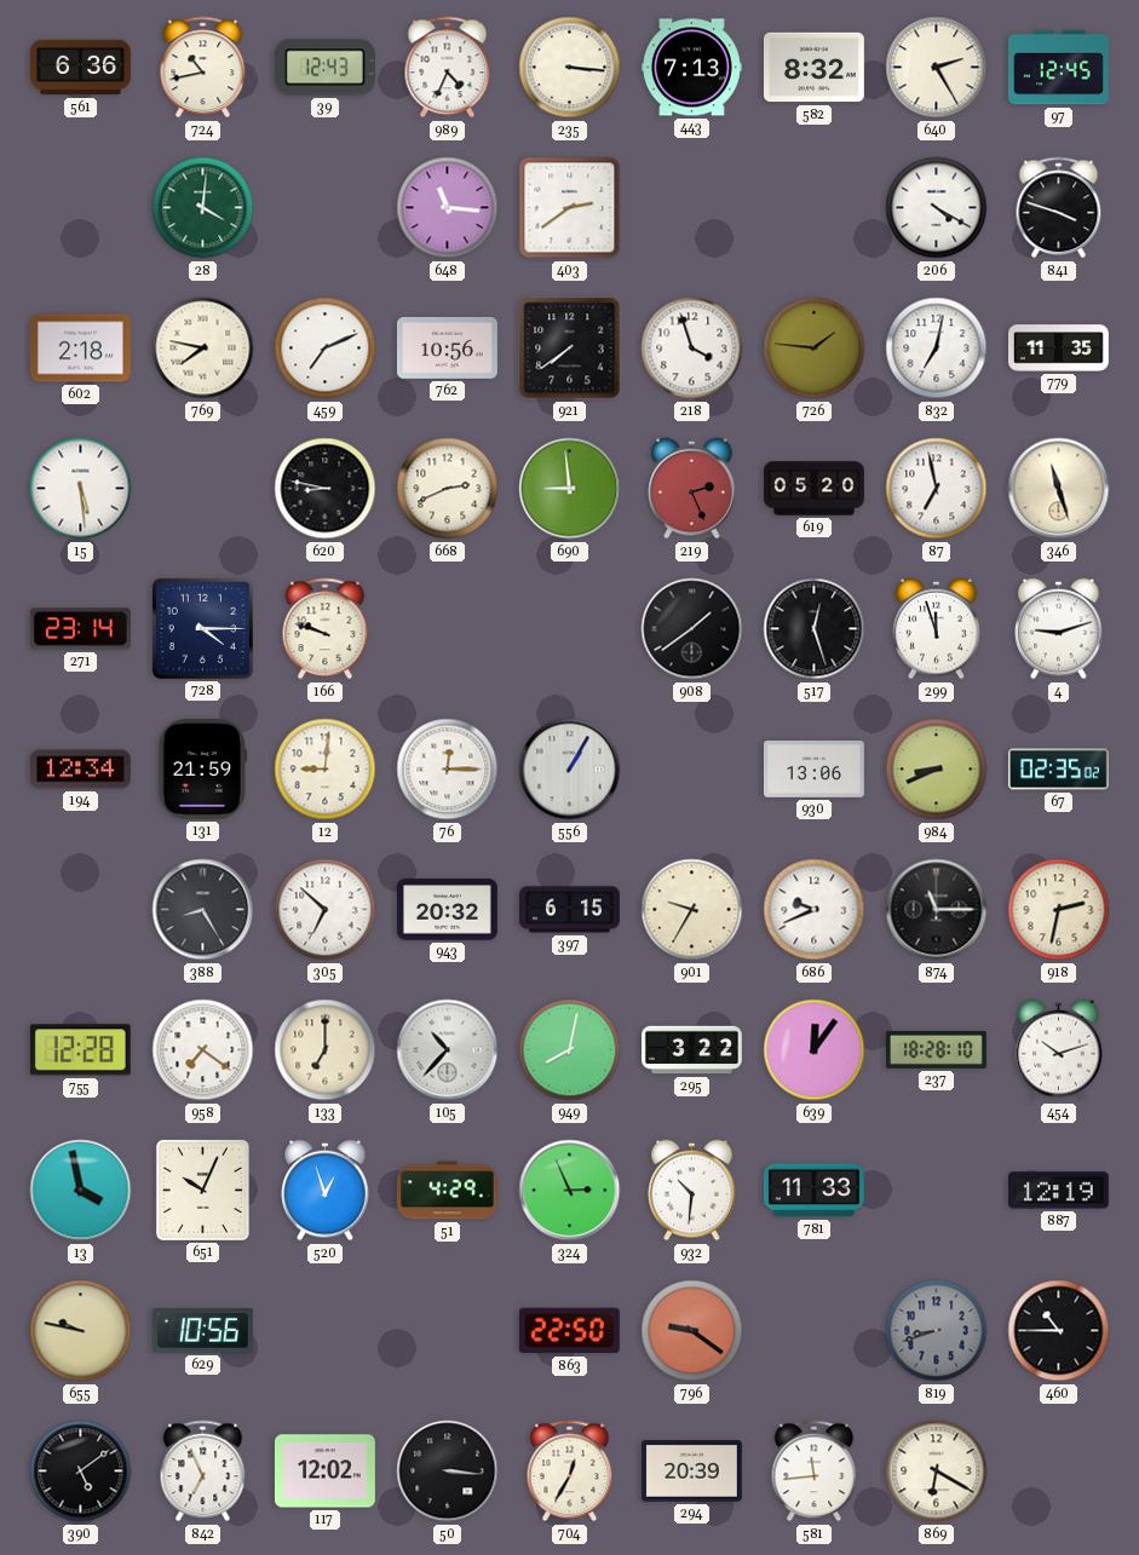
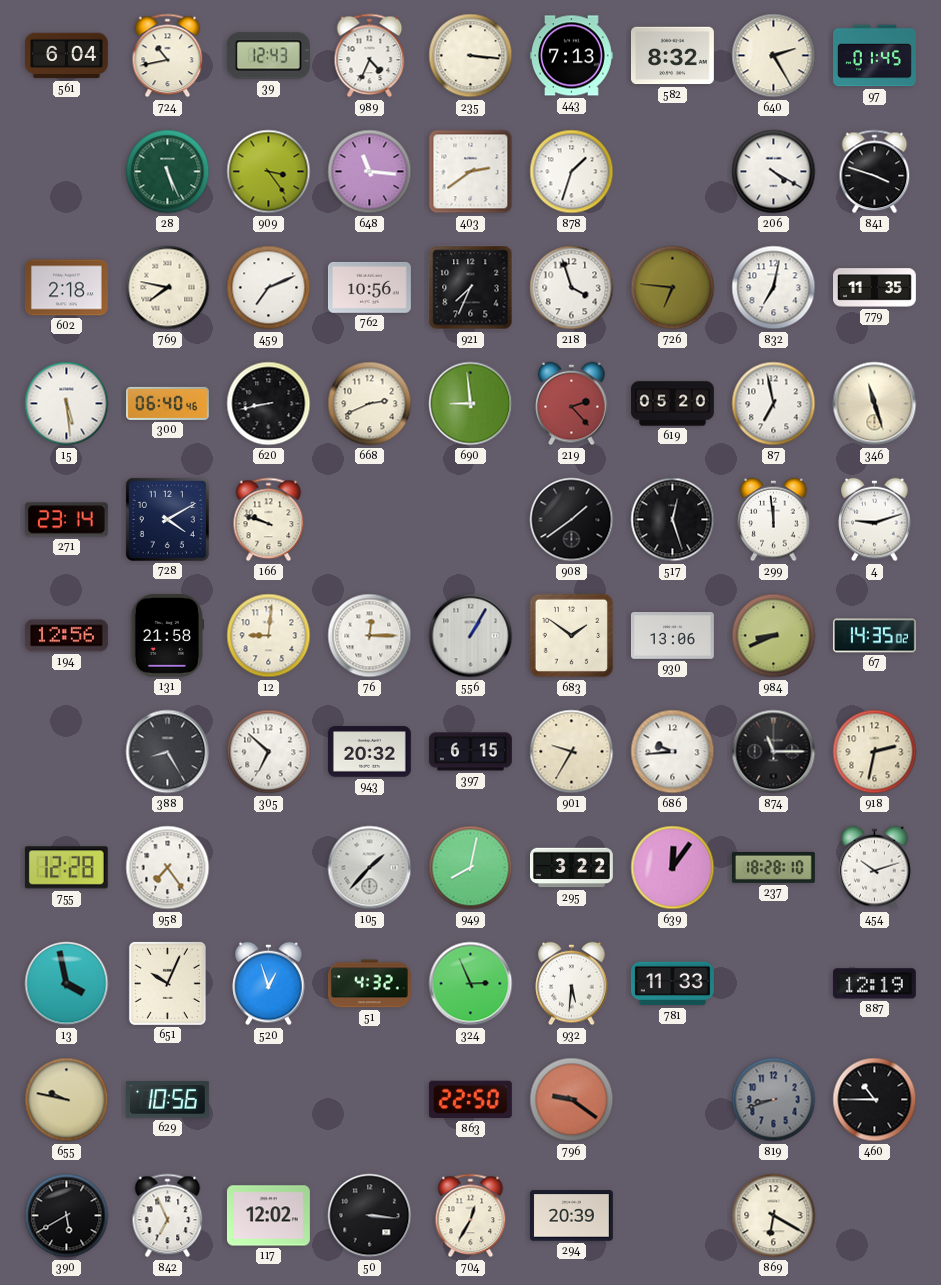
561: 6:36 -> 6:04 (67, 56)
97: 12:45 -> 01:45 (875, 56)
28: 4:01 -> 5:26 (168, 172)
909: none -> 3:24 (269, 172)
878: none -> 1:33 (572, 172)
921: 7:39 -> 7:34 (471, 288)
726: 1:46 -> 6:46 (673, 288)
300: none -> 06:40 (168, 403)
620: 8:47 -> 8:43 (269, 404)
219: 2:26 -> 2:23 (572, 404)
728: 4:15 -> 4:10 (167, 519)
299: 11:57 -> 11:59 (774, 520)
194: 12:34 -> 12:56 (66, 636)
131: 21:59 -> 21:58 (167, 635)
683: none -> 1:51 (572, 636)
67: 02:35 -> 14:35 (875, 636)
686: 9:41 -> 9:44 (673, 752)
958: 7:21 -> 7:24 (168, 868)
133: 7:00 -> none (326, 1050)
105: 10:37 -> 1:37 (370, 868)
51: 4:29 -> 4:32 (369, 984)
932: 10:31 -> 5:31 (572, 984)
390: 5:09 -> 5:40 (67, 1216)
581: 11:44 -> none (815, 1472)
